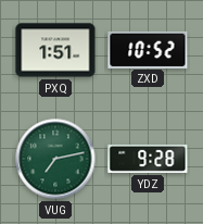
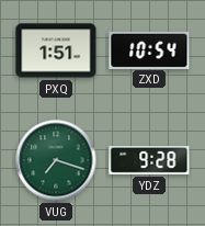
ZXD: 10:52 -> 10:54 (149, 49)
VUG: 7:13 -> 7:18 (56, 160)
